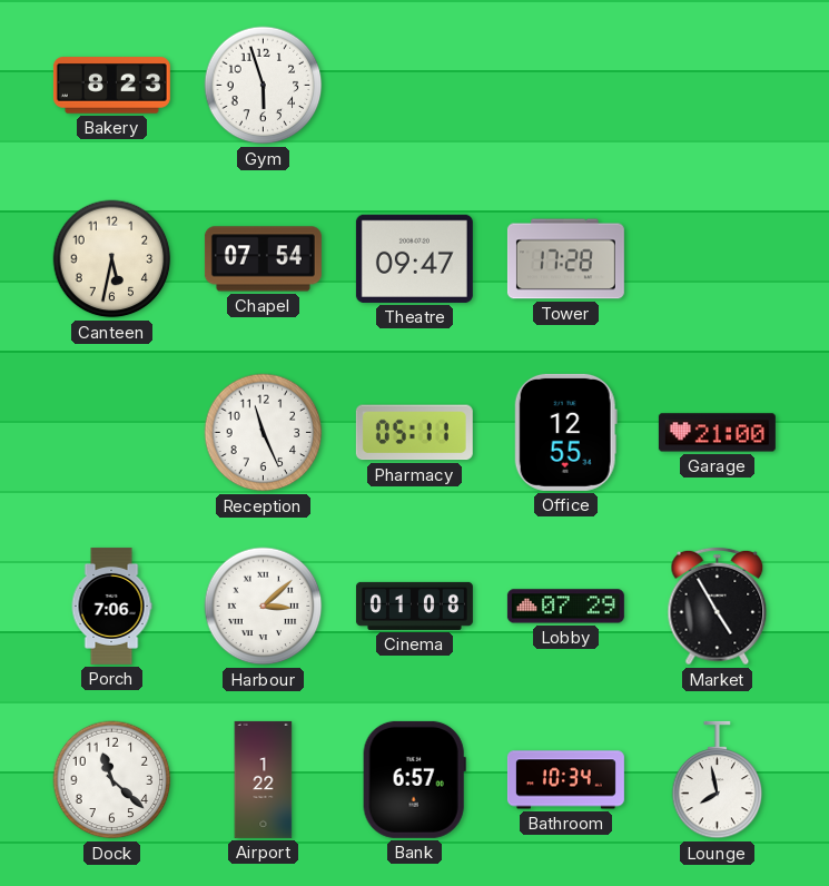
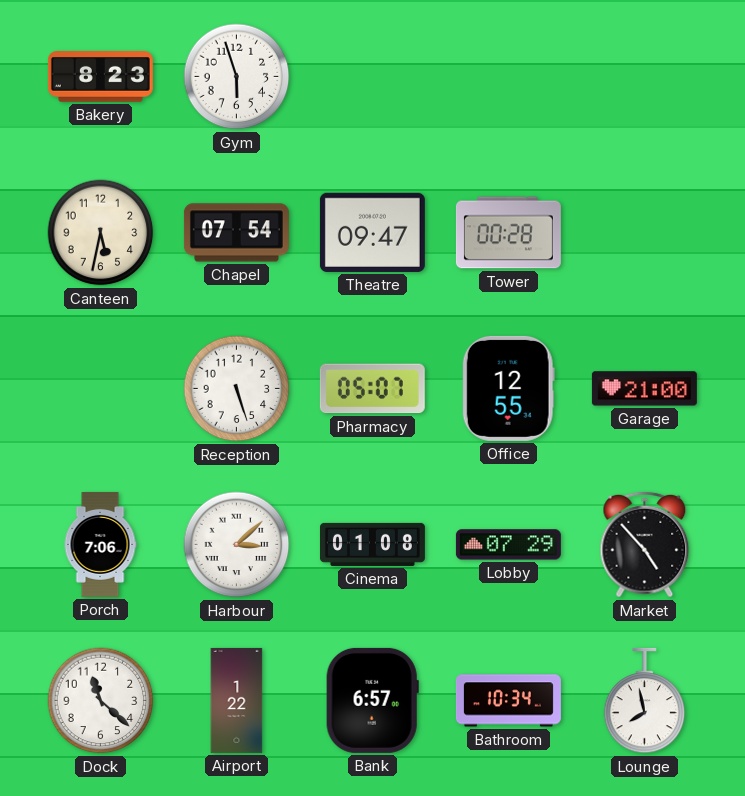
Tower: 17:28 -> 00:28 (508, 233)
Reception: 11:26 -> 5:27 (237, 389)
Pharmacy: 05:11 -> 05:07 (372, 389)
Market: 4:55 -> 4:53 (645, 545)
